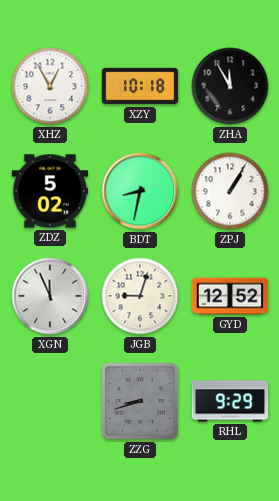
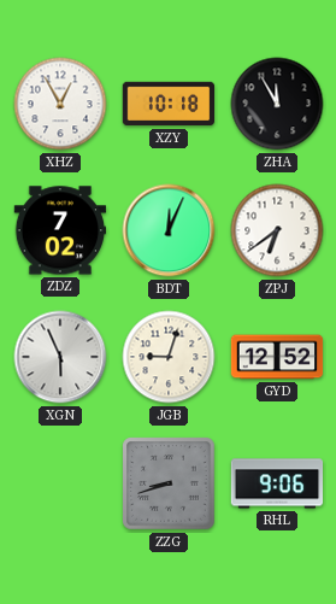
ZDZ: 5:02 -> 7:02 (60, 230)
BDT: 8:32 -> 12:04 (169, 230)
ZPJ: 1:05 -> 6:39 (277, 230)
XGN: 11:56 -> 5:56 (60, 357)
RHL: 9:29 -> 9:06 (277, 483)
